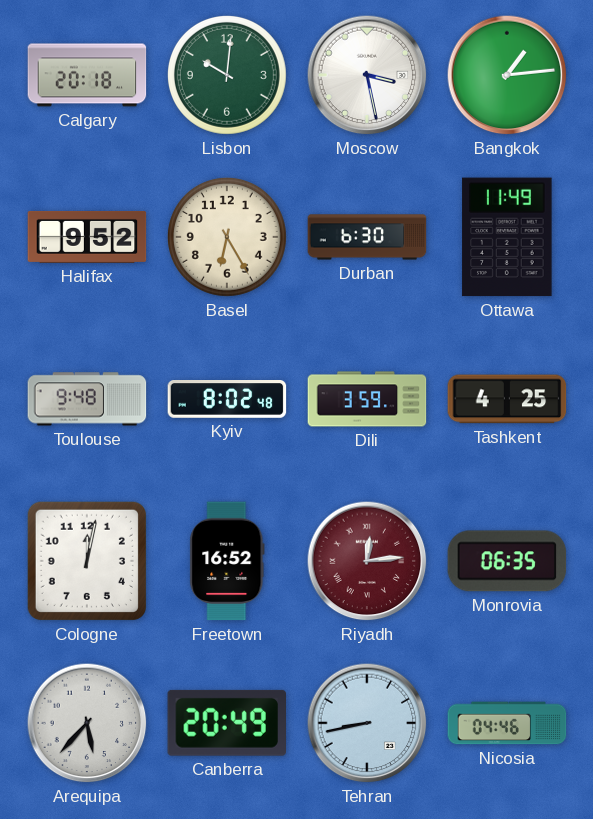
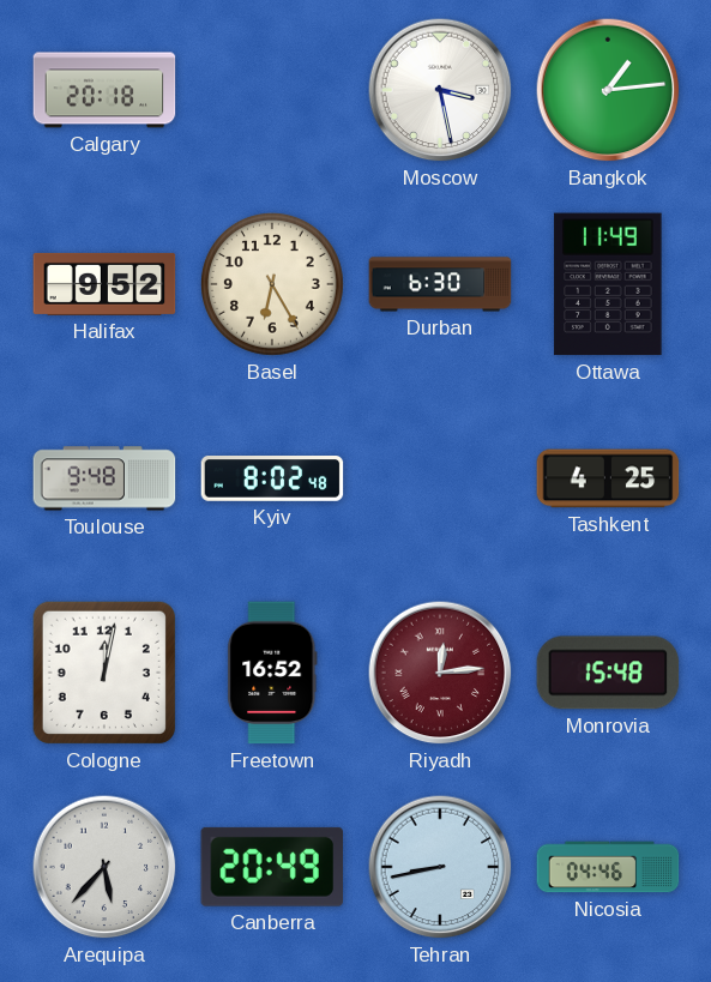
Lisbon: 10:01 -> none (227, 75)
Dili: 3:59 -> none (367, 399)
Monrovia: 06:35 -> 15:48 (608, 673)
